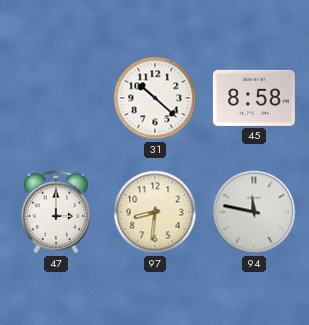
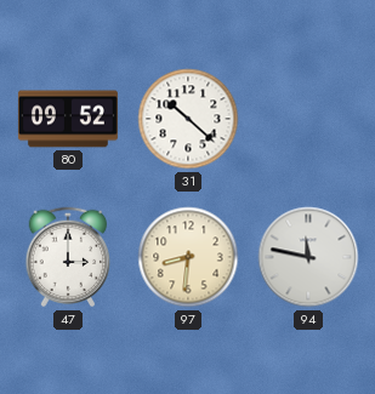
80: none -> 09:52 (68, 119)
45: 8:58 -> none (254, 98)
